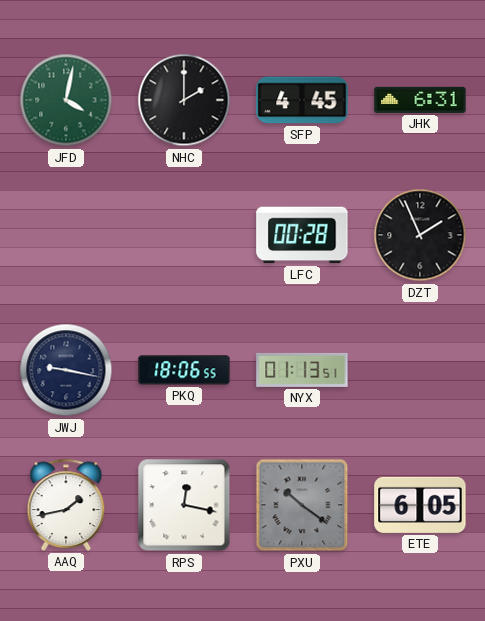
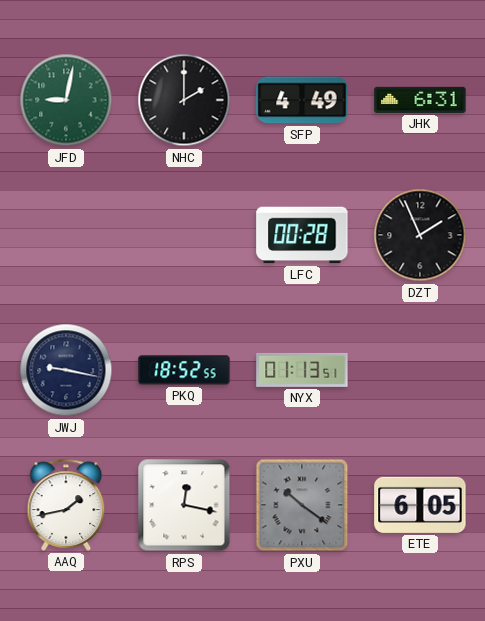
JFD: 4:02 -> 9:02 (66, 100)
SFP: 4:45 -> 4:49 (302, 100)
PKQ: 18:06 -> 18:52 (184, 370)
